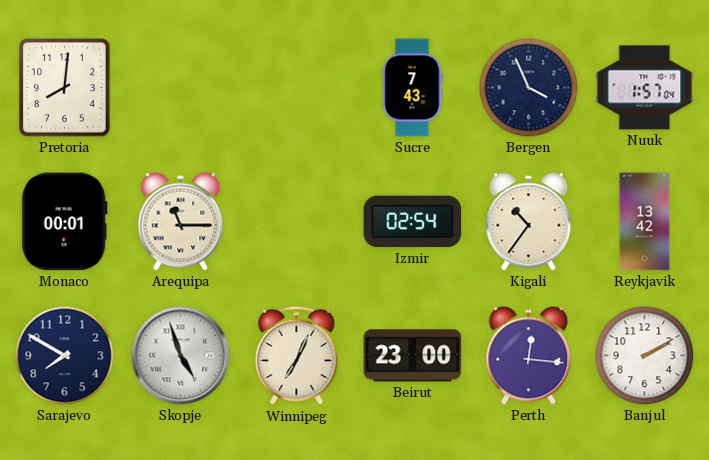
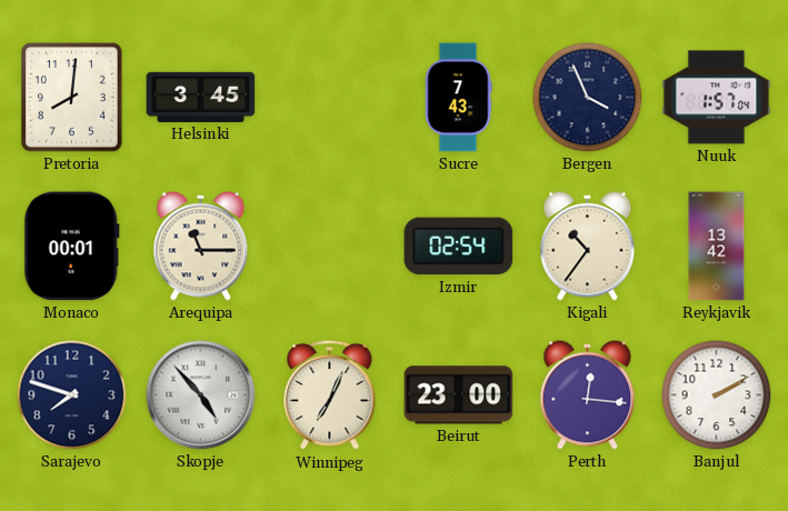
Helsinki: none -> 3:45 (201, 97)
Sarajevo: 7:50 -> 7:48 (72, 395)
Skopje: 4:57 -> 4:53 (201, 395)
